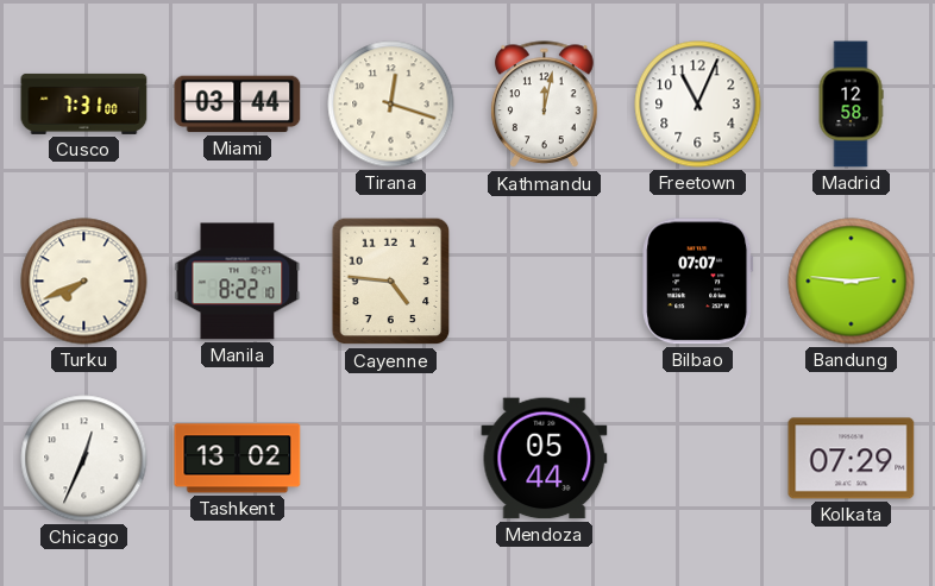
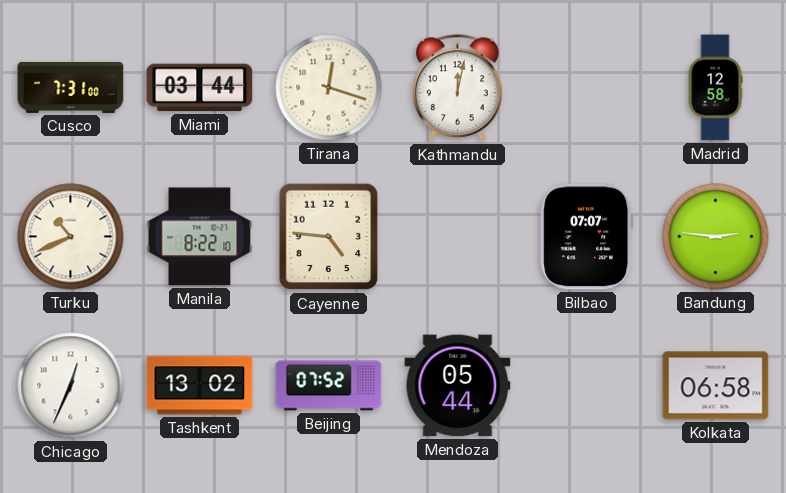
Freetown: 11:04 -> none (698, 105)
Turku: 7:41 -> 10:41 (71, 237)
Beijing: none -> 07:52 (329, 386)
Kolkata: 07:29 -> 06:58 (716, 386)
